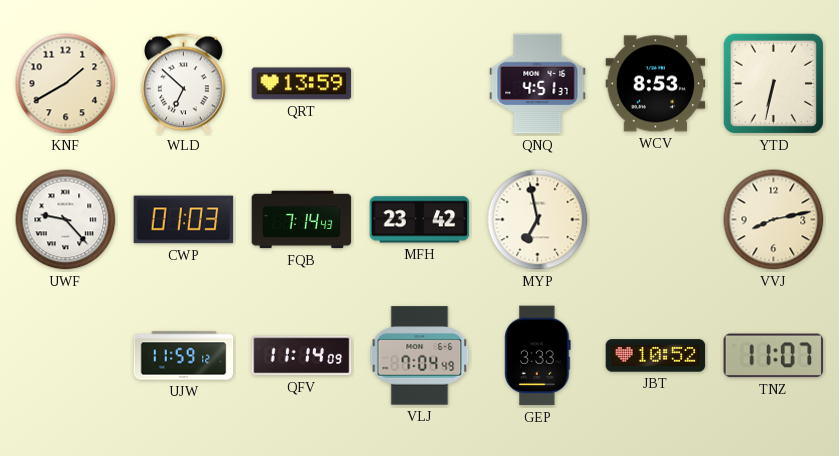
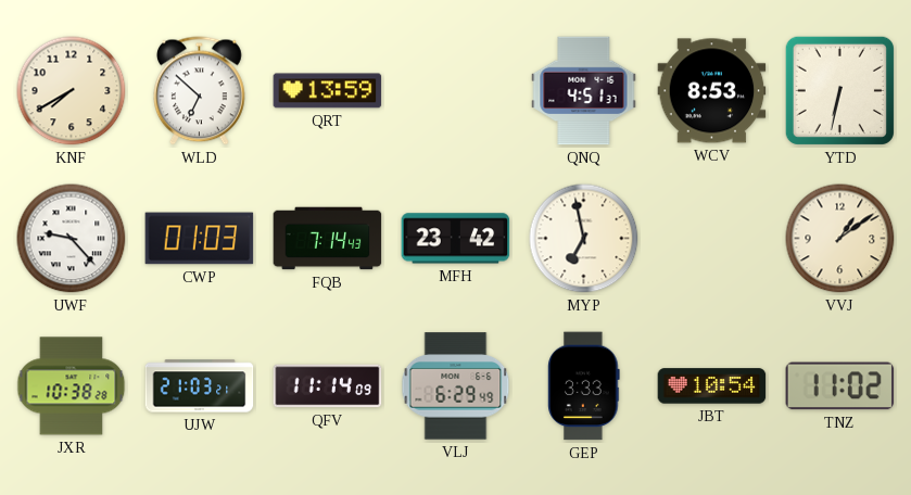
KNF: 1:40 -> 7:40 (72, 91)
VVJ: 8:13 -> 1:09 (840, 239)
JXR: none -> 10:38 (72, 386)
UJW: 11:59 -> 21:03 (200, 386)
VLJ: 7:04 -> 6:29 (456, 386)
JBT: 10:52 -> 10:54 (712, 386)
TNZ: 11:07 -> 11:02 (840, 386)
